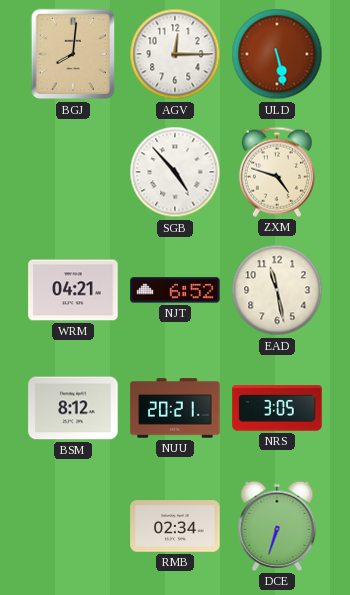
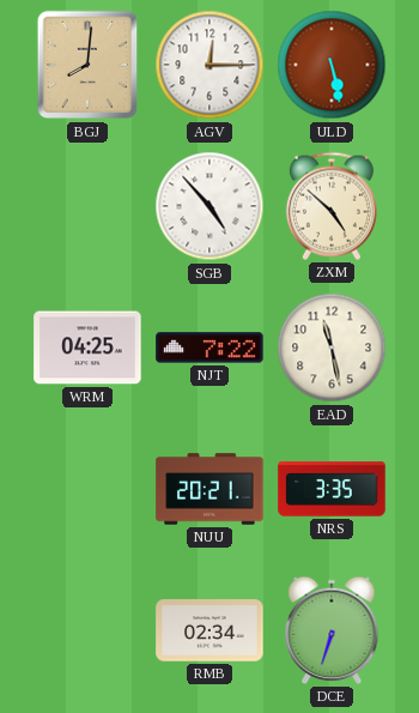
ZXM: 4:48 -> 4:52 (332, 206)
WRM: 04:21 -> 04:25 (87, 348)
NJT: 6:52 -> 7:22 (209, 348)
BSM: 8:12 -> none (73, 408)
NRS: 3:05 -> 3:35 (332, 489)
